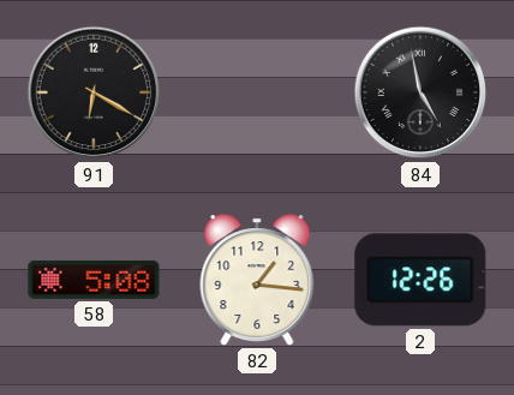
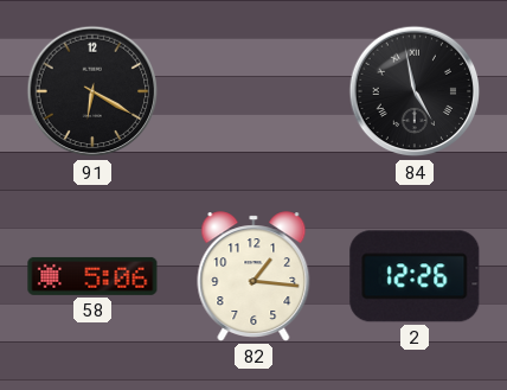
58: 5:08 -> 5:06 (92, 276)
